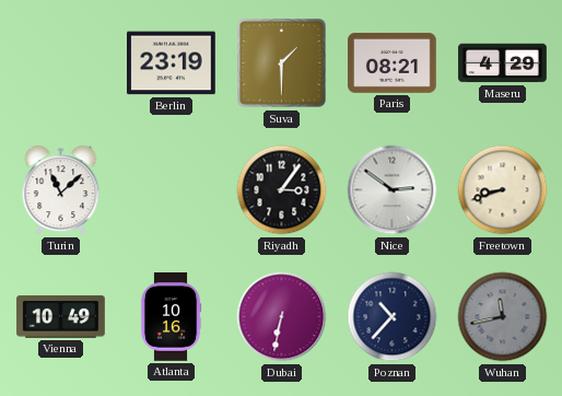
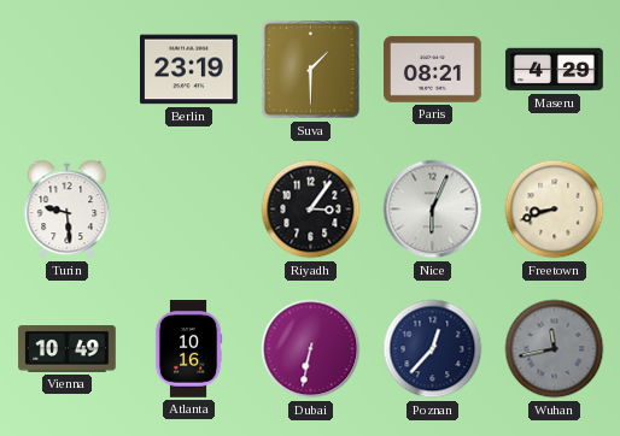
Turin: 11:08 -> 9:29 (68, 210)
Nice: 2:51 -> 6:04 (433, 210)
Poznan: 10:37 -> 12:37 (433, 349)
